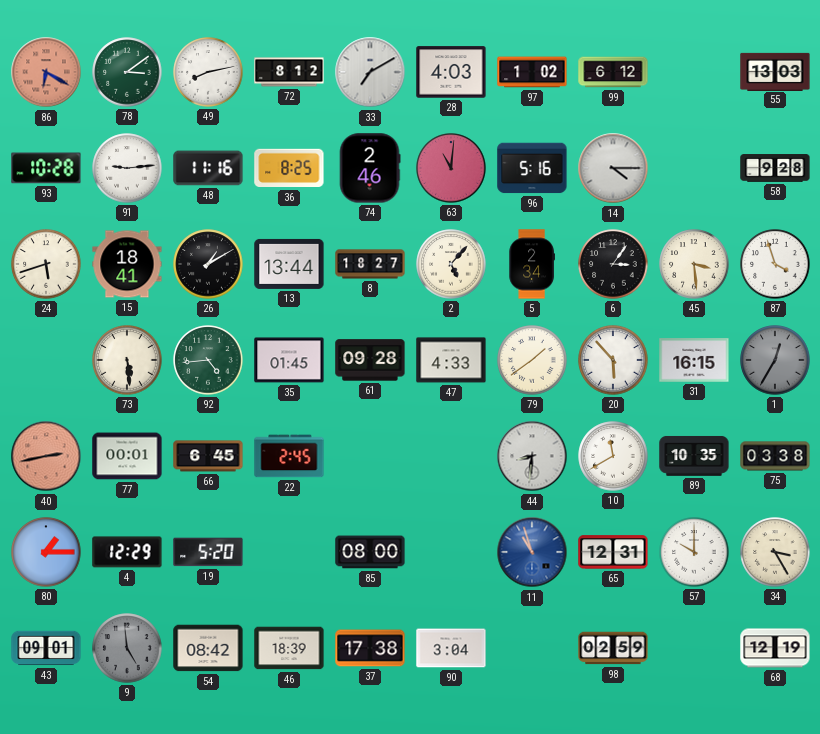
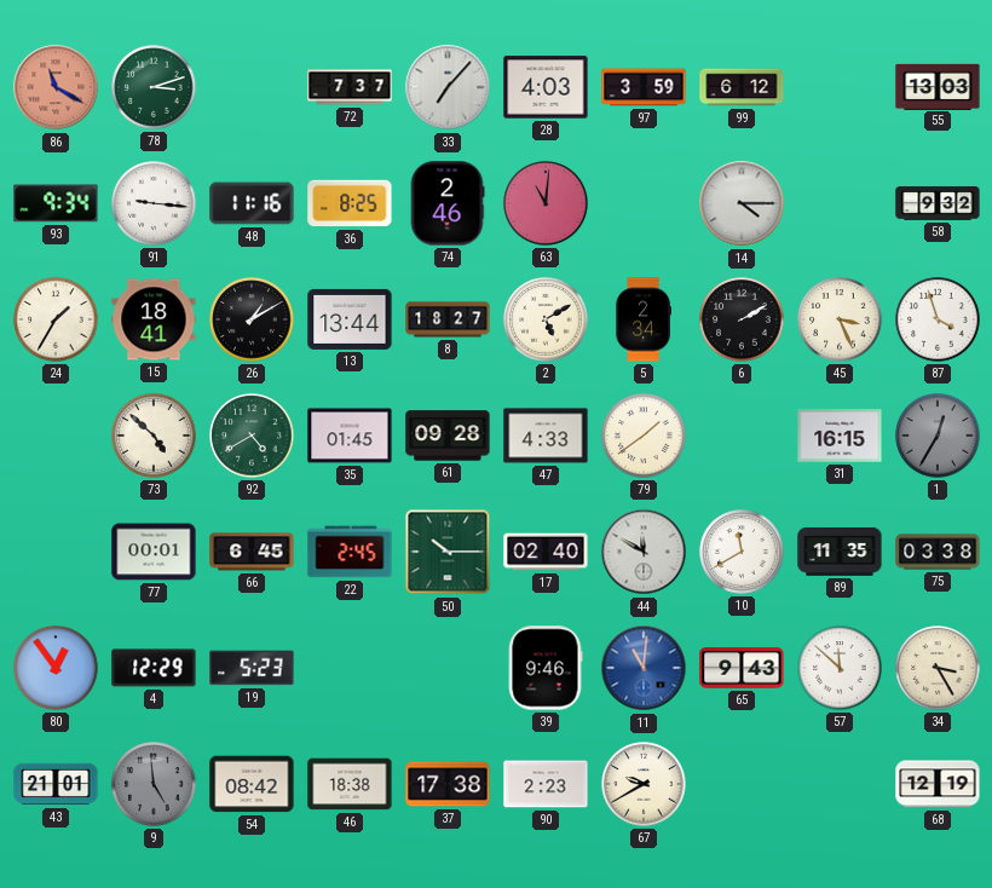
86: 6:20 -> 11:20 (56, 87)
78: 3:09 -> 3:12 (154, 87)
49: 8:13 -> none (208, 72)
72: 8:12 -> 7:37 (350, 87)
33: 7:10 -> 7:07 (448, 87)
97: 1:02 -> 3:59 (644, 87)
93: 10:28 -> 9:34 (56, 203)
91: 9:14 -> 9:16 (154, 203)
96: 5:16 -> none (532, 168)
58: 9:28 -> 9:32 (938, 203)
24: 5:42 -> 1:35 (56, 319)
2: 5:07 -> 5:10 (546, 319)
6: 3:06 -> 2:10 (742, 319)
45: 3:29 -> 3:26 (840, 319)
73: 5:29 -> 4:52 (154, 436)
92: 4:44 -> 4:40 (252, 436)
20: 5:53 -> none (613, 360)
40: 2:43 -> none (46, 456)
50: none -> 10:15 (448, 552)
17: none -> 02:40 (546, 552)
44: 8:31 -> 11:50 (644, 552)
89: 10:35 -> 11:35 (840, 552)
80: 1:15 -> 12:54 (56, 668)
19: 5:20 -> 5:23 (252, 668)
85: 08:00 -> none (370, 552)
39: none -> 9:46 (546, 668)
11: 10:57 -> 11:01 (644, 668)
65: 12:31 -> 9:43 (742, 668)
57: 10:00 -> 11:52 (840, 668)
43: 09:01 -> 21:01 (56, 784)
46: 18:39 -> 18:38 (350, 784)
90: 3:04 -> 2:23 (546, 784)
67: none -> 9:40 (644, 784)
98: 02:59 -> none (613, 648)
